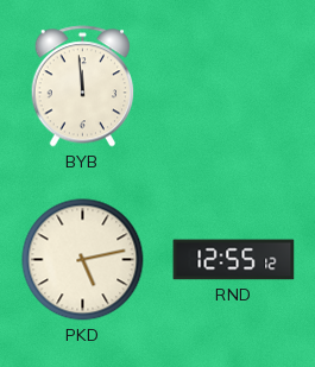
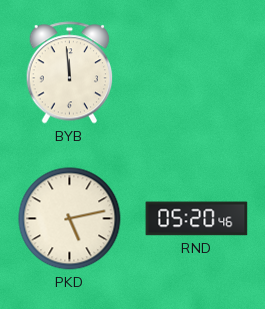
RND: 12:55 -> 05:20 (197, 219)
